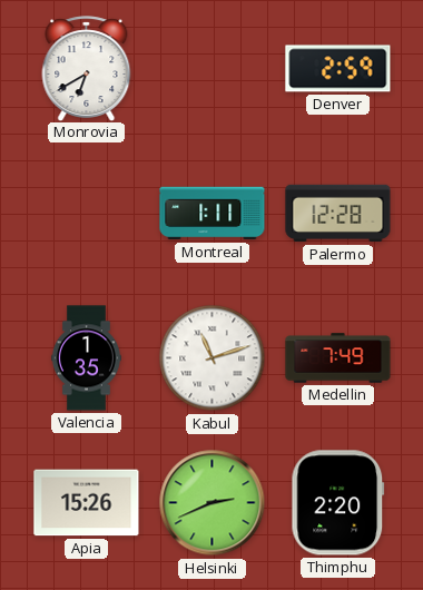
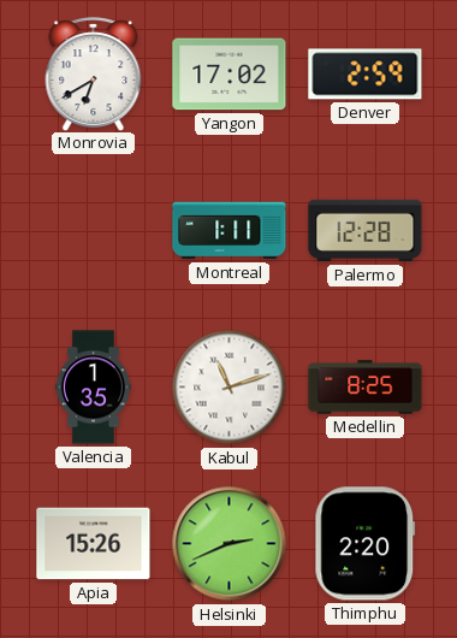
Yangon: none -> 17:02 (230, 75)
Medellin: 7:49 -> 8:25 (366, 388)
